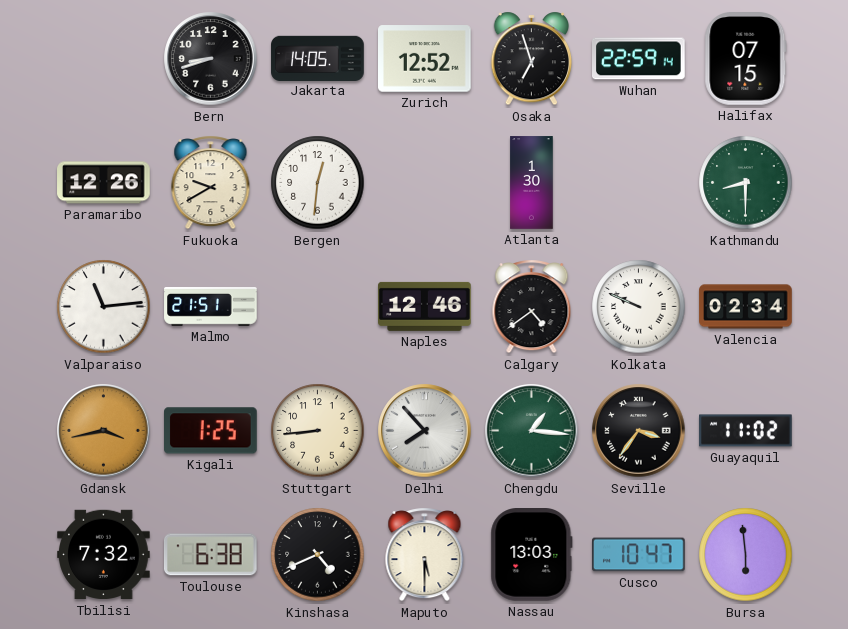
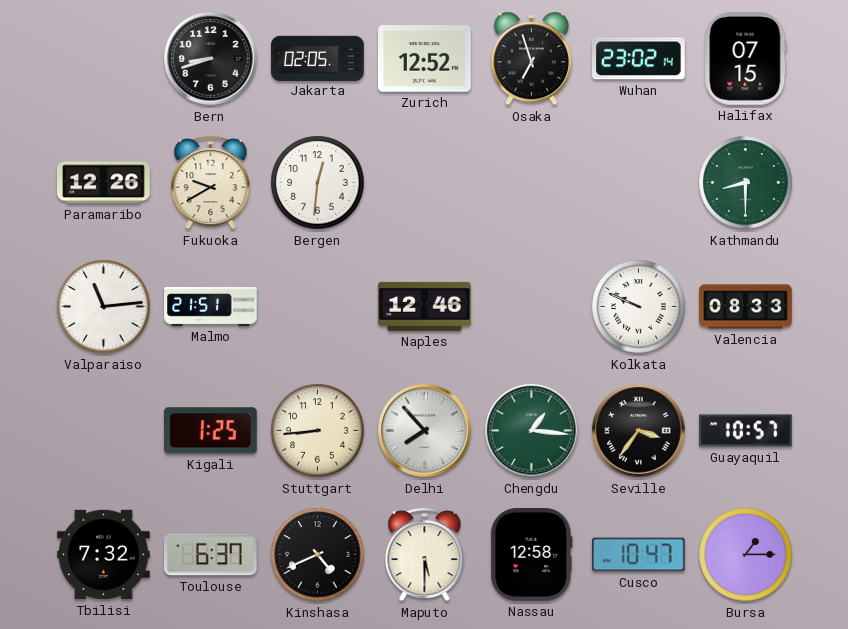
Jakarta: 14:05 -> 02:05 (318, 58)
Wuhan: 22:59 -> 23:02 (639, 59)
Atlanta: 1:30 -> none (532, 183)
Calgary: 4:39 -> none (532, 307)
Valencia: 02:34 -> 08:33 (746, 307)
Gdansk: 3:43 -> none (104, 431)
Guayaquil: 11:02 -> 10:57 (746, 431)
Toulouse: 6:38 -> 6:37 (210, 555)
Nassau: 13:03 -> 12:58 (532, 555)
Bursa: 5:59 -> 1:15 (746, 555)
